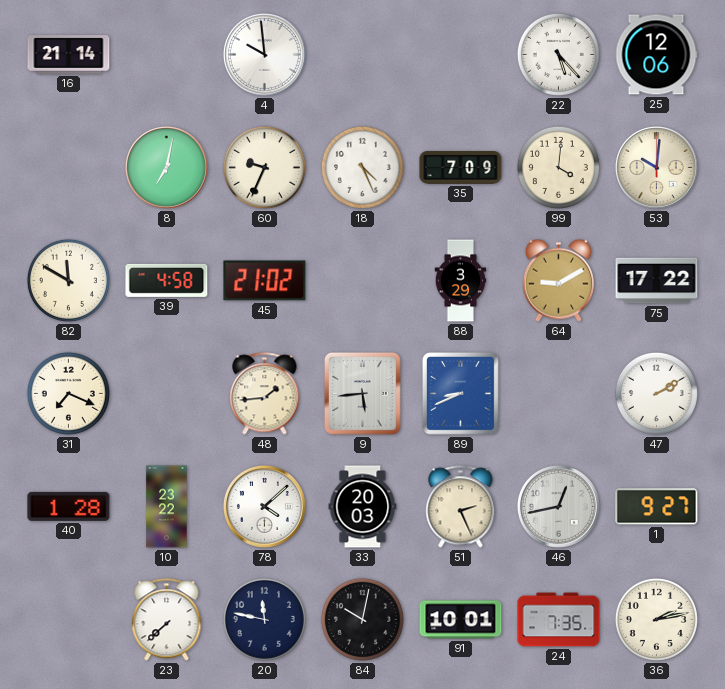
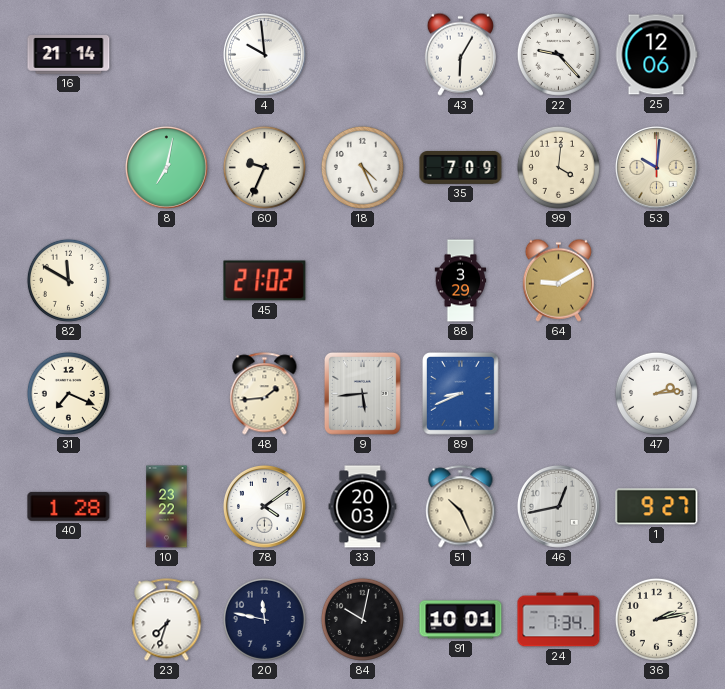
43: none -> 6:05 (460, 54)
22: 5:23 -> 9:23 (558, 54)
39: 4:58 -> none (167, 280)
75: 17:22 -> none (657, 281)
47: 2:10 -> 2:14 (656, 393)
78: 4:08 -> 4:09 (264, 506)
51: 2:26 -> 10:26 (461, 507)
23: 7:38 -> 7:33 (167, 620)
24: 7:35 -> 7:34 (559, 620)
